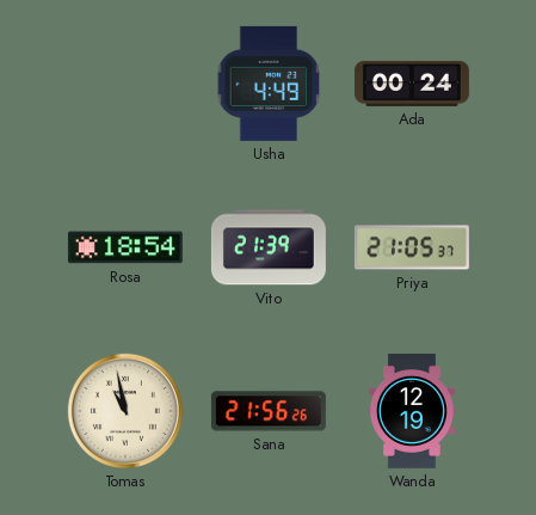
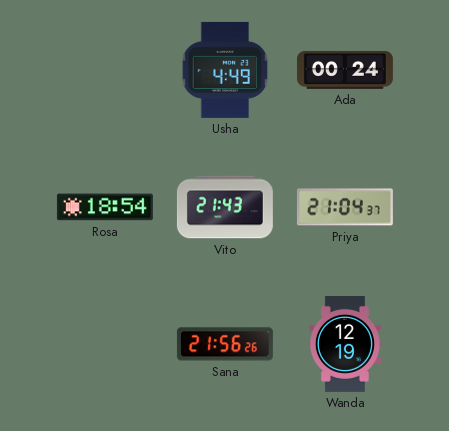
Vito: 21:39 -> 21:43 (225, 207)
Priya: 21:05 -> 21:04 (345, 207)
Tomas: 10:58 -> none (125, 411)
